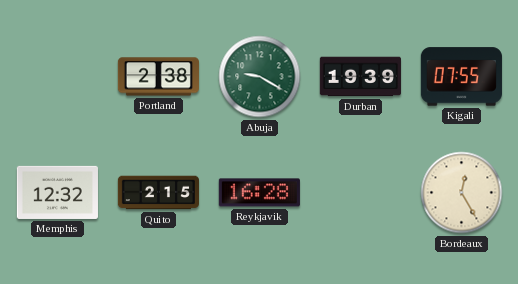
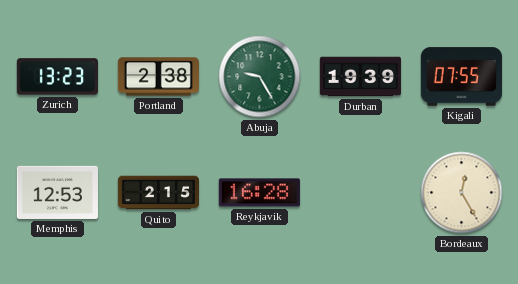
Zurich: none -> 13:23 (57, 77)
Abuja: 9:20 -> 9:25 (260, 77)
Memphis: 12:32 -> 12:53 (57, 192)
